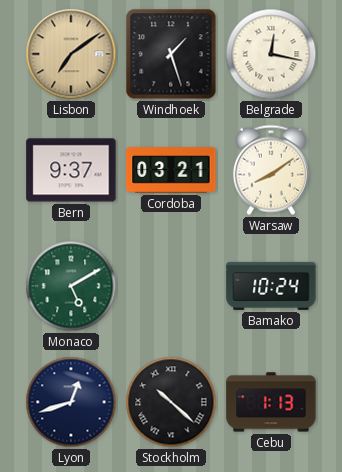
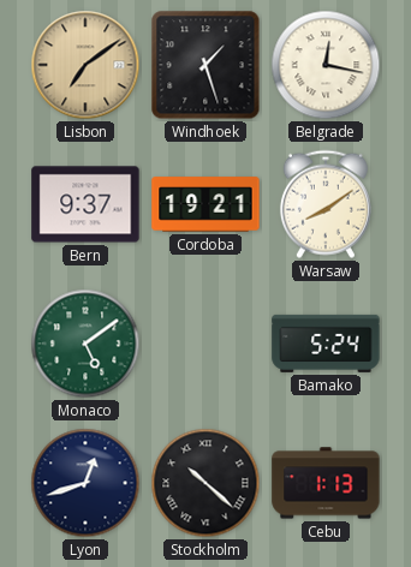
Cordoba: 03:21 -> 19:21 (205, 204)
Monaco: 5:10 -> 5:09 (85, 344)
Bamako: 10:24 -> 5:24 (326, 344)
